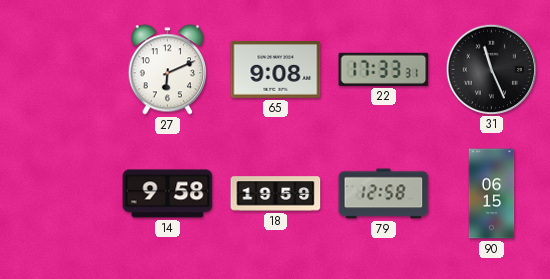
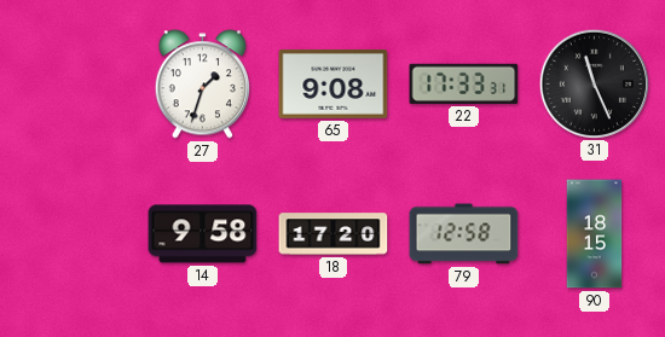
27: 6:11 -> 1:33 (202, 85)
18: 19:59 -> 17:20 (334, 234)
90: 06:15 -> 18:15 (595, 234)
